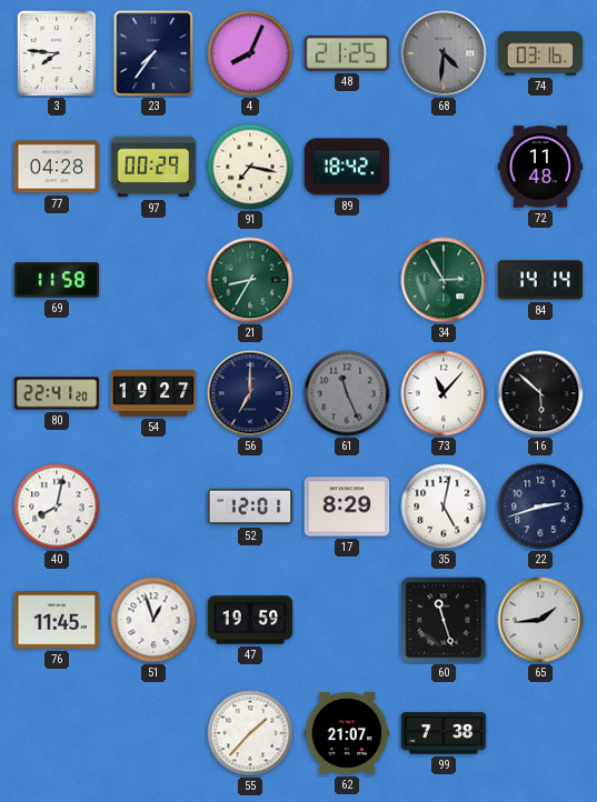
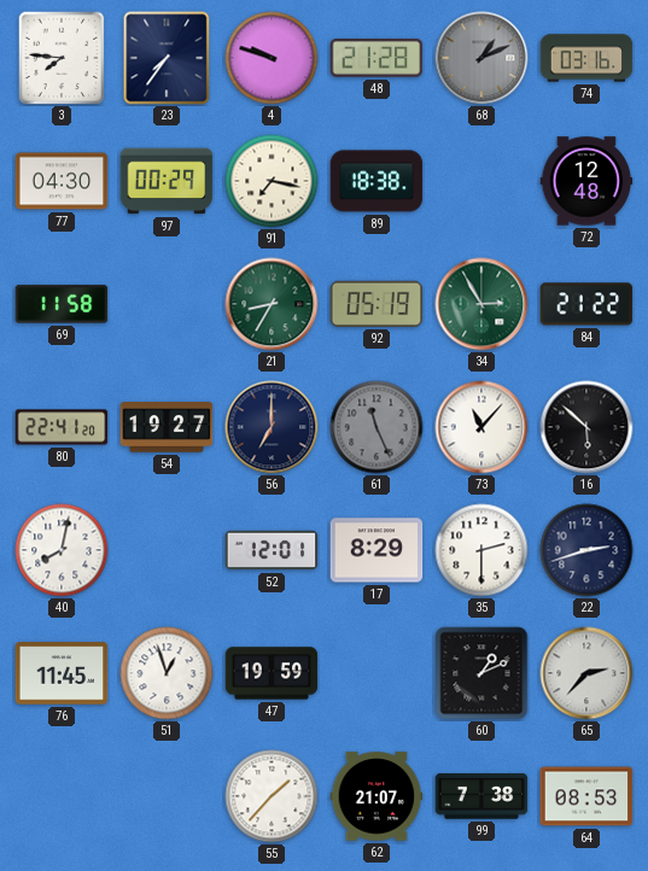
4: 8:04 -> 9:48 (272, 58)
48: 21:25 -> 21:28 (376, 59)
68: 4:31 -> 1:11 (481, 58)
77: 04:28 -> 04:30 (62, 181)
89: 18:42 -> 18:38 (376, 181)
72: 11:48 -> 12:48 (586, 181)
92: none -> 05:19 (376, 304)
84: 14:14 -> 21:22 (586, 304)
35: 5:02 -> 2:30 (481, 550)
60: 11:27 -> 1:11 (481, 673)
65: 1:44 -> 2:37 (586, 673)
64: none -> 08:53 (586, 796)
